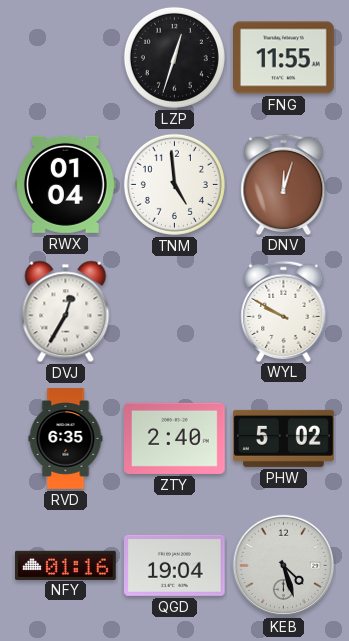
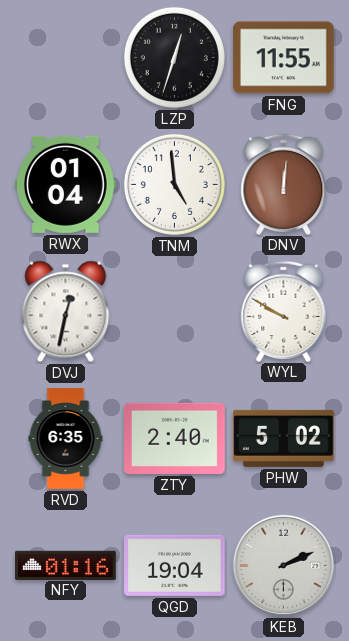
DNV: 12:03 -> 12:01 (284, 184)
DVJ: 12:35 -> 12:32 (66, 312)
KEB: 4:27 -> 2:11 (284, 566)
